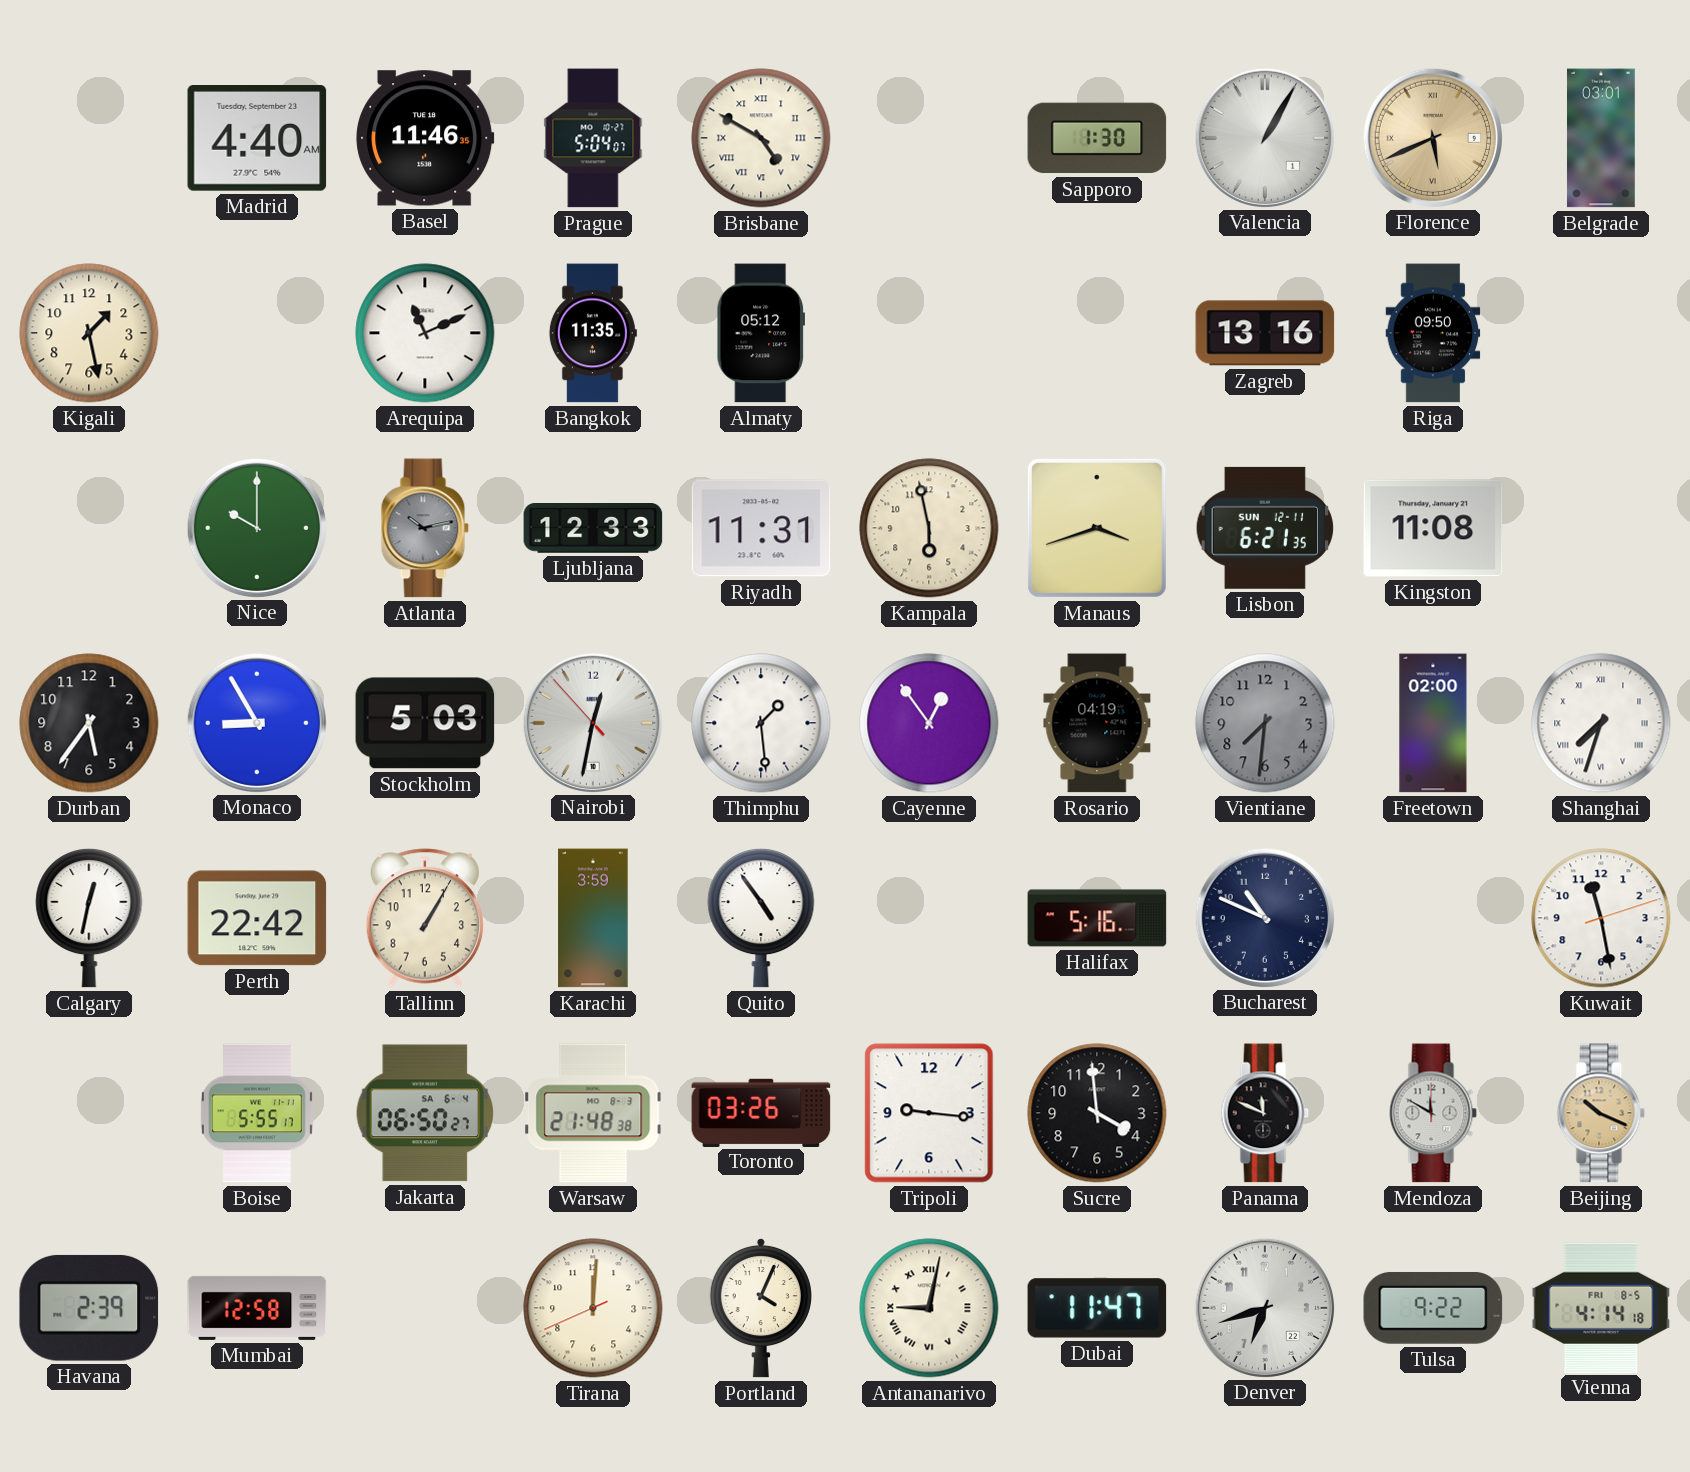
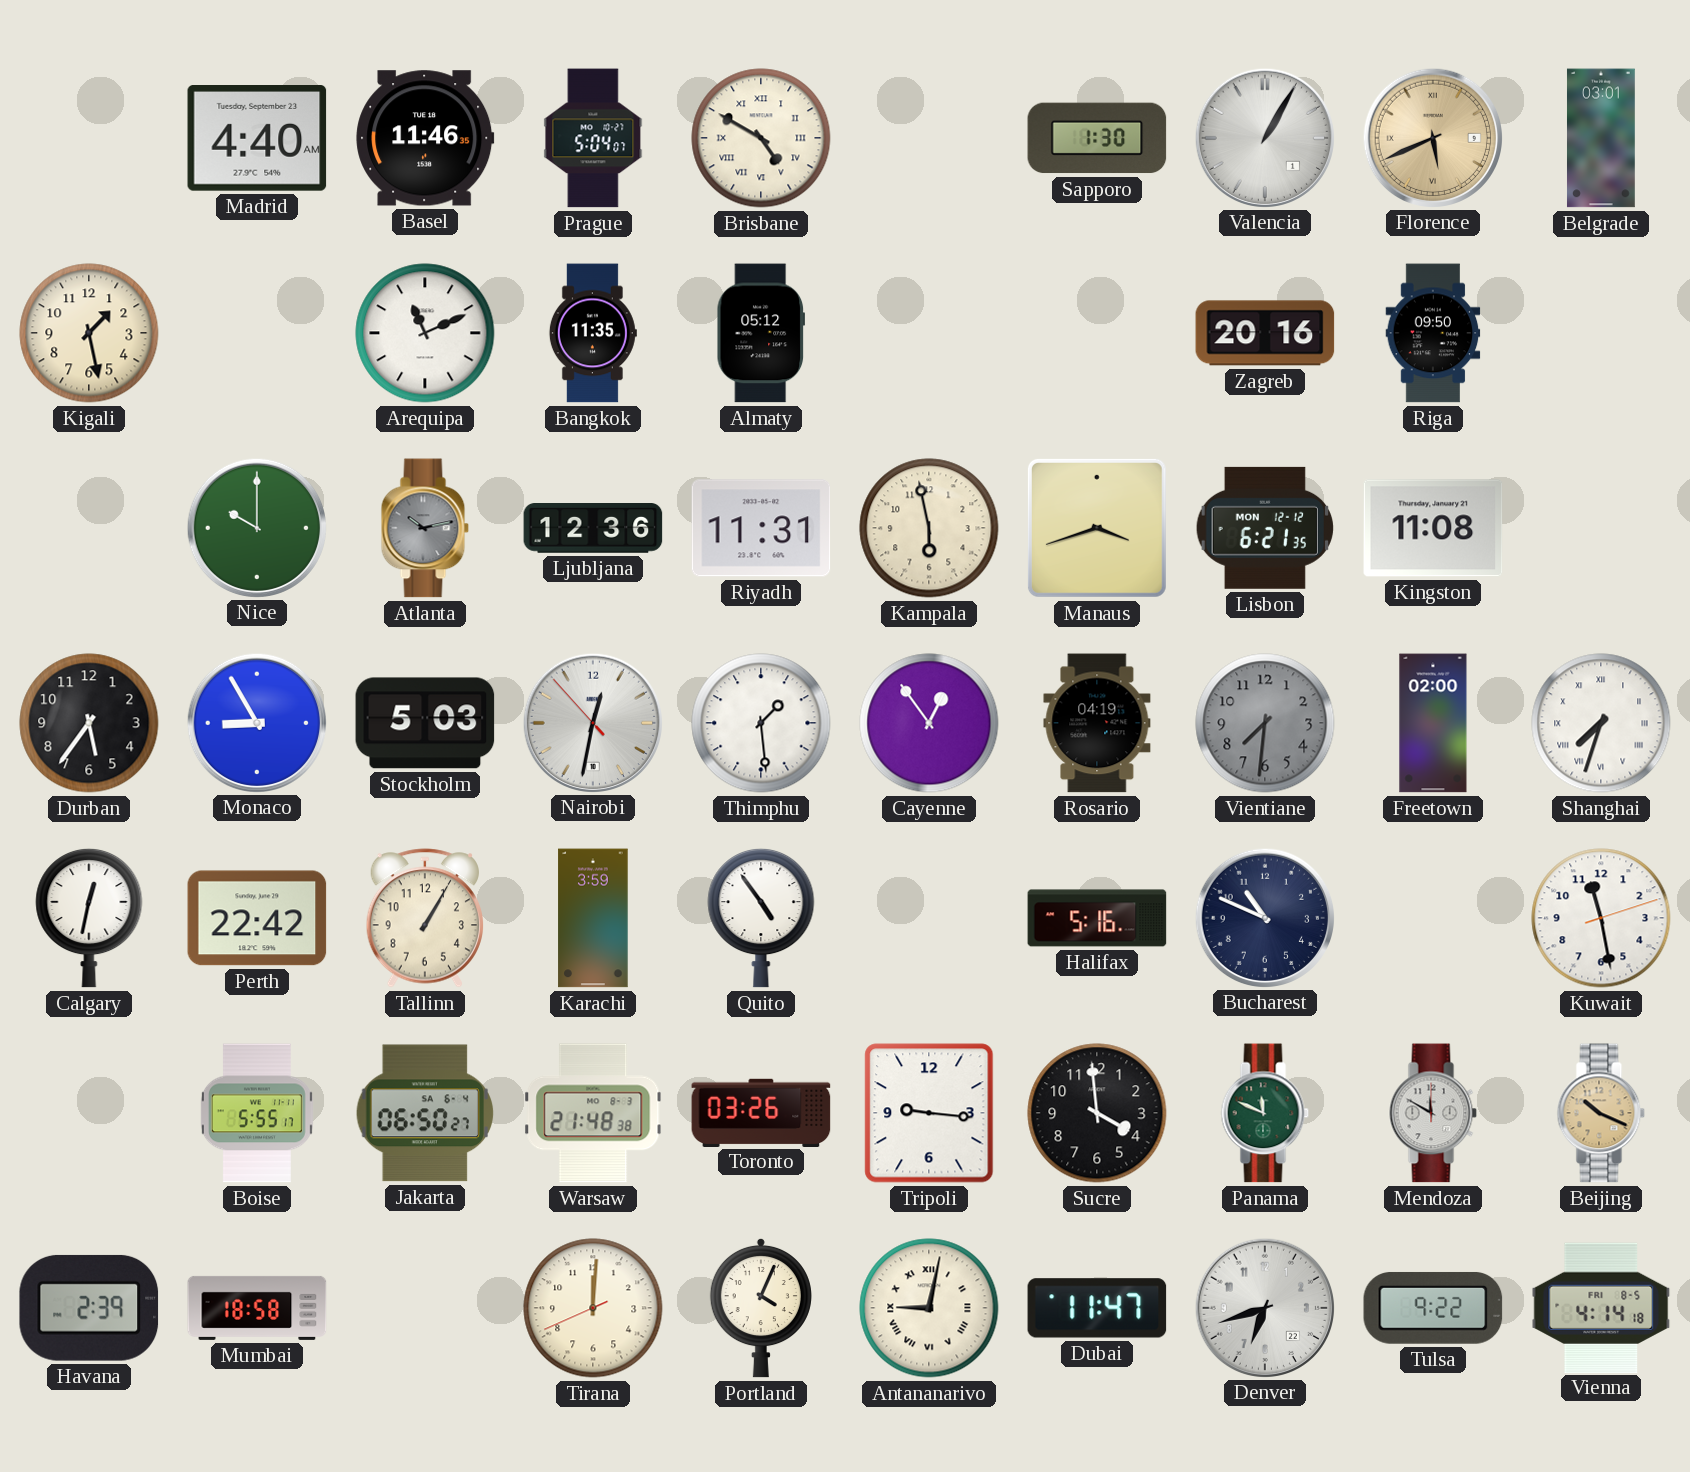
Zagreb: 13:16 -> 20:16 (1265, 333)
Ljubljana: 12:33 -> 12:36 (593, 529)
Lisbon date: SUN 12-11 -> MON 12-12 (1264, 528)
Panama dial: black -> green (1265, 1113)
Mumbai: 12:58 -> 18:58 (257, 1308)
